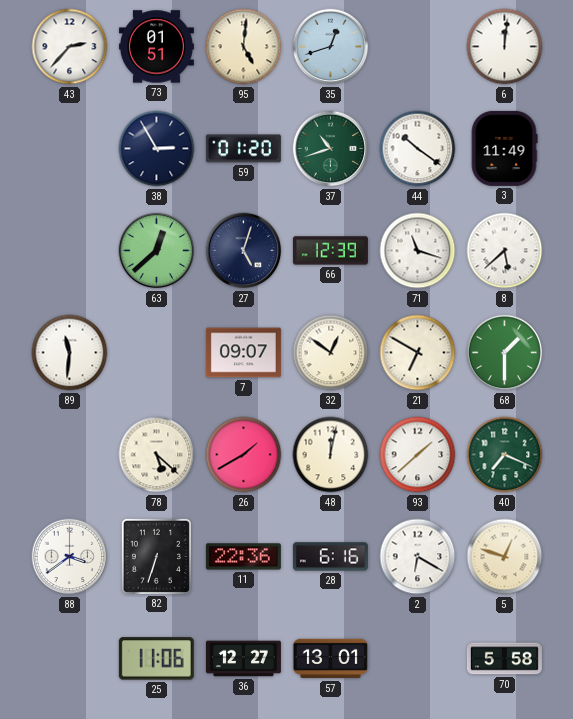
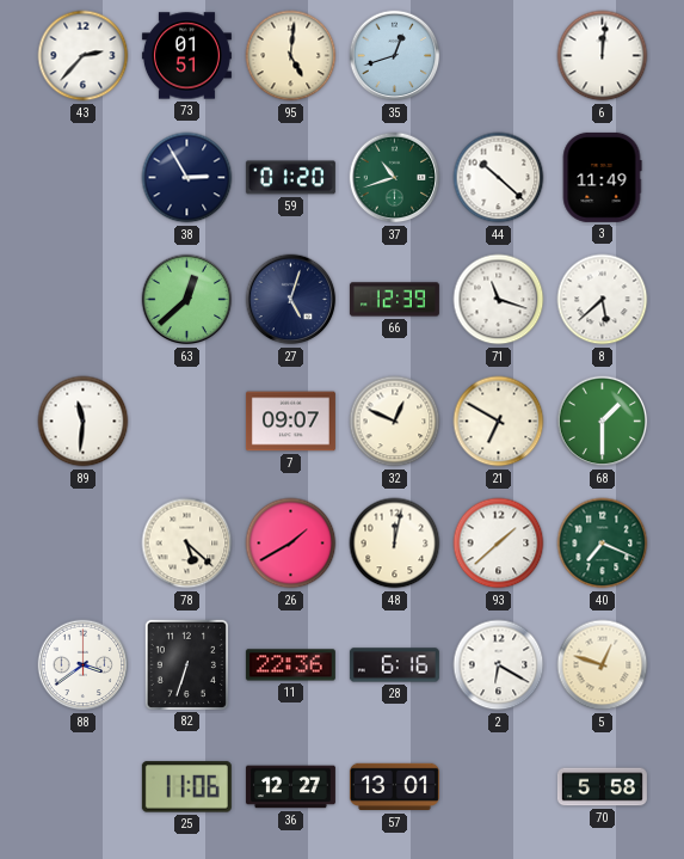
44: 10:21 -> 10:22 (499, 178)
32: 12:51 -> 12:49 (395, 422)
